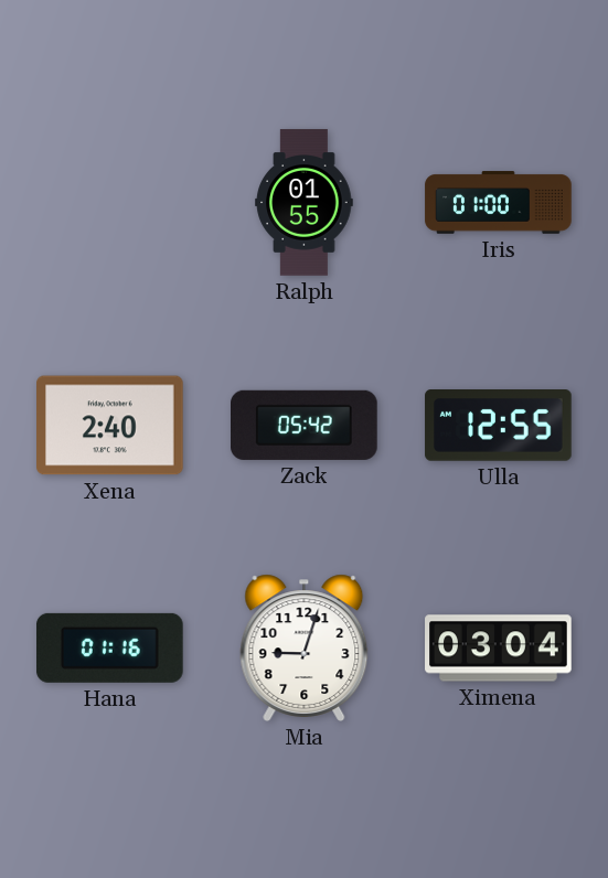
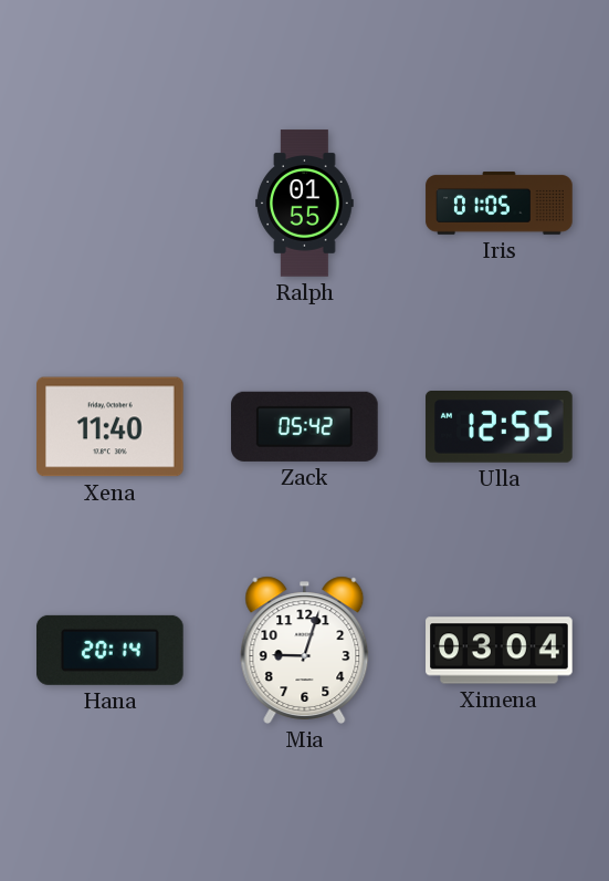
Iris: 01:00 -> 01:05 (500, 204)
Xena: 2:40 -> 11:40 (111, 427)
Hana: 01:16 -> 20:14 (111, 650)
